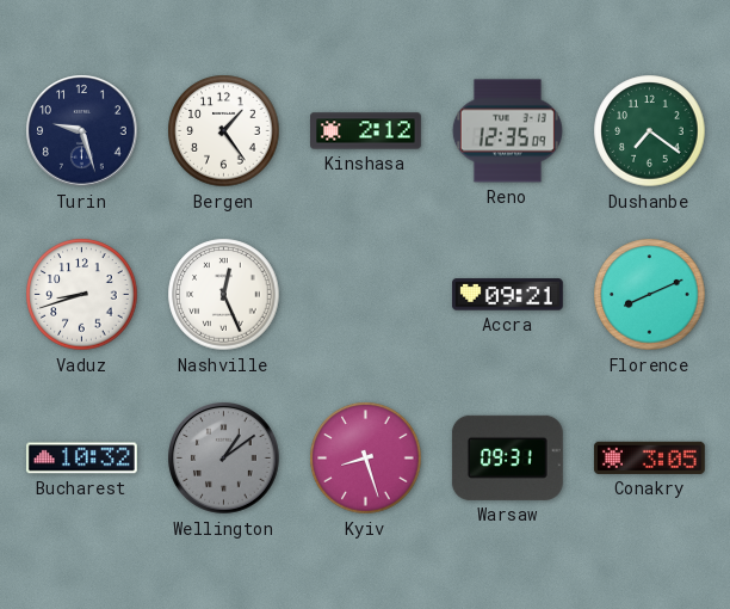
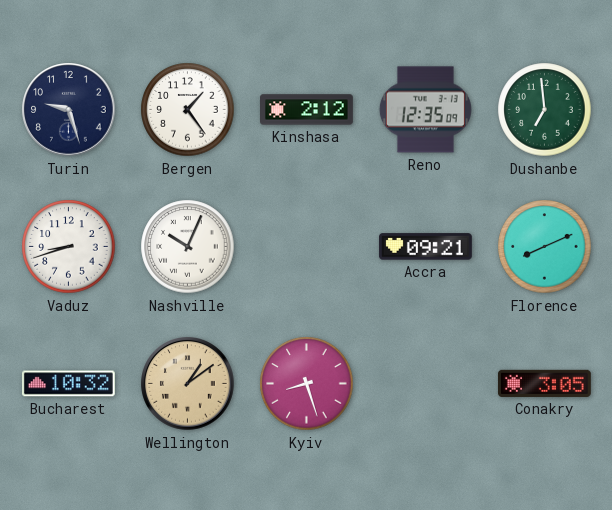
Dushanbe: 7:21 -> 6:59 (545, 110)
Nashville: 12:26 -> 10:04 (188, 247)
Wellington dial: grey -> champagne (188, 384)
Warsaw: 09:31 -> none (507, 457)
